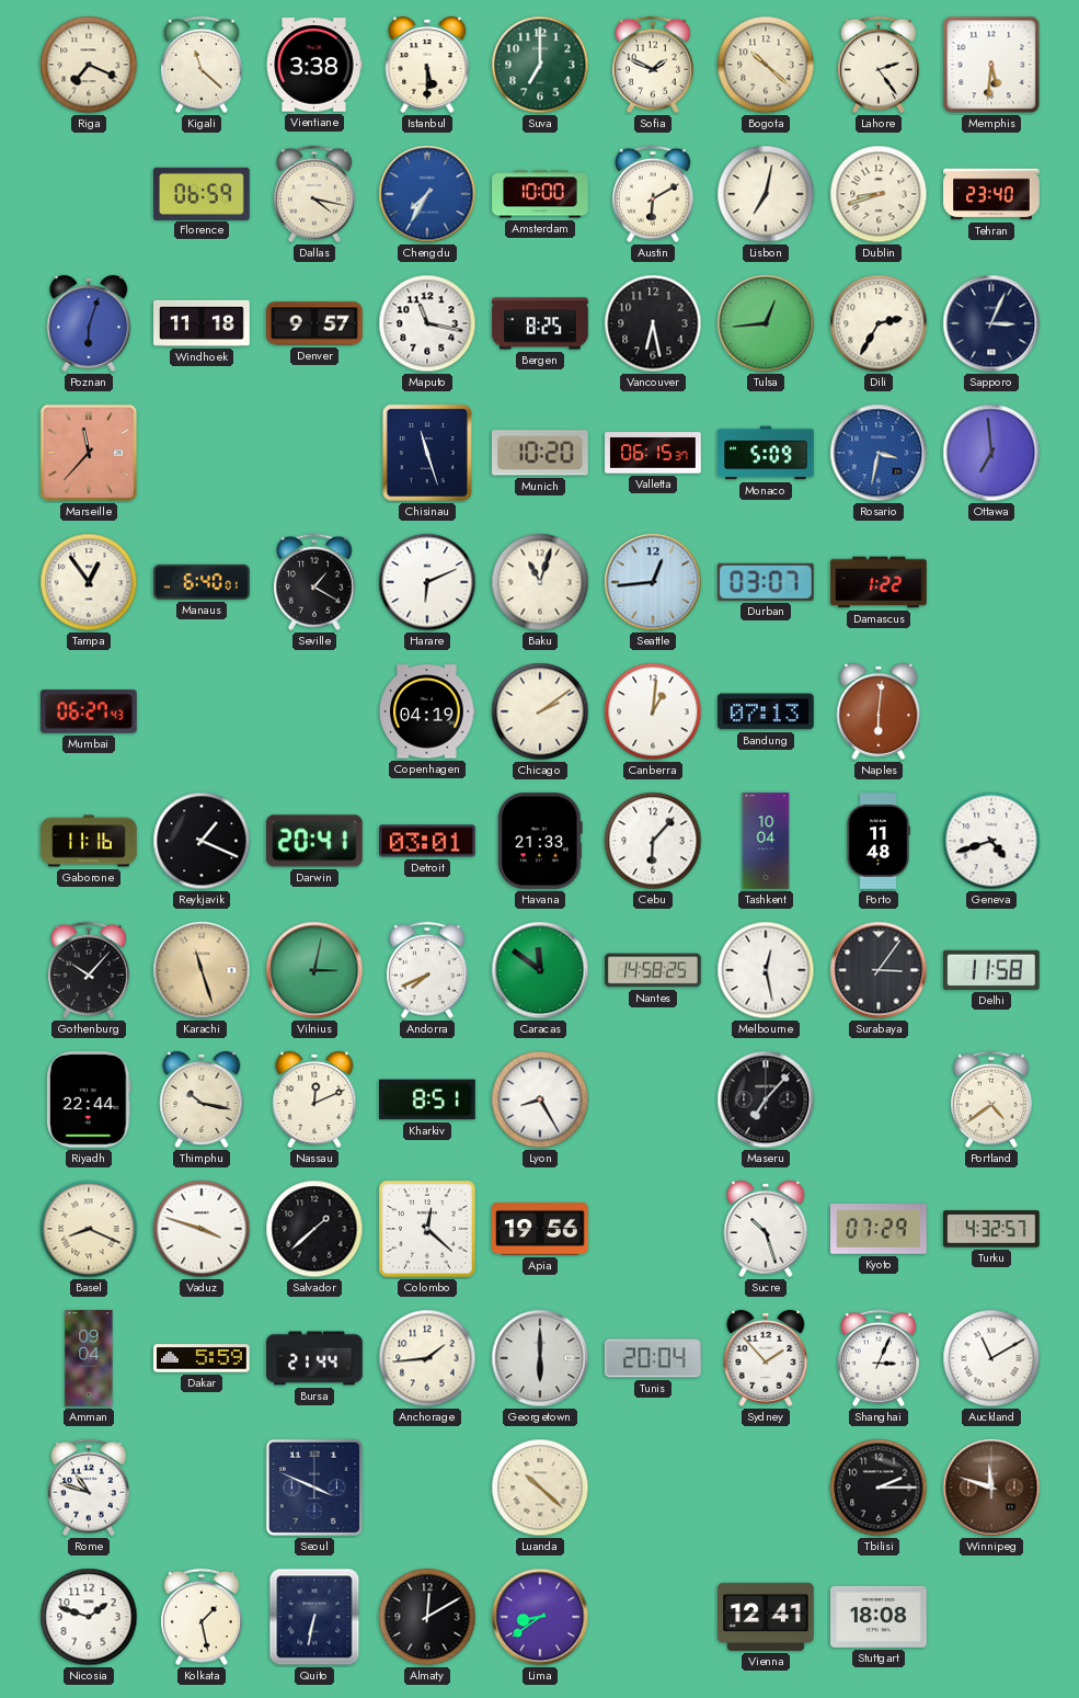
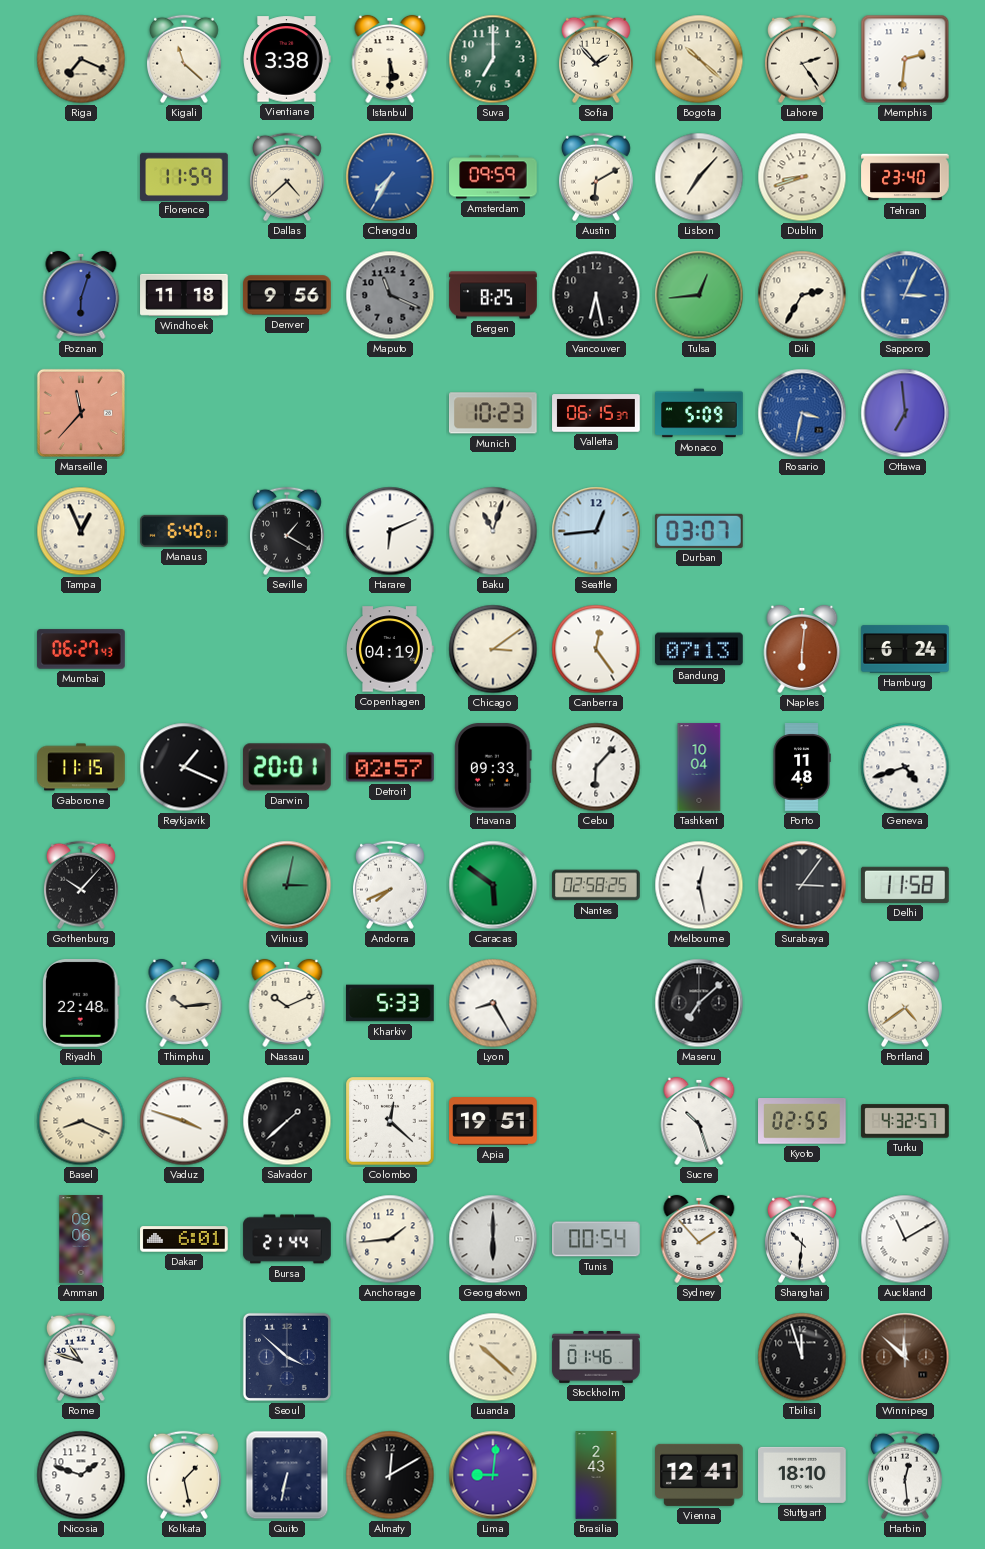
Sofia: 1:49 -> 1:53 (596, 59)
Memphis: 5:31 -> 2:31 (905, 59)
Florence: 06:59 -> 11:59 (184, 176)
Dallas: 4:17 -> 4:38 (287, 177)
Amsterdam: 10:00 -> 09:59 (493, 177)
Lisbon: 7:02 -> 7:07 (699, 177)
Denver: 9:57 -> 9:56 (287, 295)
Maputo: 11:17 -> 11:19 (390, 295)
Maputo dial: white -> grey (390, 295)
Sapporo dial: navy -> blue (905, 295)
Chisinau: 11:27 -> none (427, 453)
Munich: 10:20 -> 10:23 (493, 413)
Tampa: 12:54 -> 12:56 (81, 531)
Damascus: 1:22 -> none (879, 582)
Chicago: 2:09 -> 3:09 (493, 649)
Canberra: 1:01 -> 12:24 (596, 649)
Hamburg: none -> 6:24 (905, 649)
Gaborone: 11:16 -> 11:15 (81, 767)
Darwin: 20:41 -> 20:01 (288, 767)
Detroit: 03:01 -> 02:57 (390, 767)
Havana: 21:33 -> 09:33 (493, 767)
Karachi: 11:27 -> none (202, 970)
Caracas: 11:51 -> 5:51 (493, 885)
Nantes: 14:58 -> 02:58 (596, 885)
Riyadh: 22:44 -> 22:48 (82, 1004)
Thimphu: 10:17 -> 10:14 (184, 1003)
Nassau: 12:11 -> 10:11 (287, 1003)
Kharkiv: 8:51 -> 5:33 (391, 1003)
Maseru: 7:07 -> 7:08 (699, 1003)
Apia: 19:56 -> 19:51 (493, 1121)
Kyoto: 07:29 -> 02:55 (803, 1122)
Amman: 09:04 -> 09:06 (81, 1239)
Dakar: 5:59 -> 6:01 (184, 1239)
Tunis: 20:04 -> 00:54 (596, 1239)
Shanghai: 3:04 -> 10:31 (802, 1239)
Seoul: 3:49 -> 3:52 (287, 1357)
Stockholm: none -> 01:46 (596, 1357)
Tbilisi: 2:15 -> 11:57 (802, 1357)
Winnipeg: 11:48 -> 11:52 (905, 1357)
Lima: 8:39 -> 9:01 (493, 1475)
Brasilia: none -> 2:43 (596, 1475)
Stuttgart: 18:08 -> 18:10 (802, 1475)
Harbin: none -> 12:29 (905, 1475)
